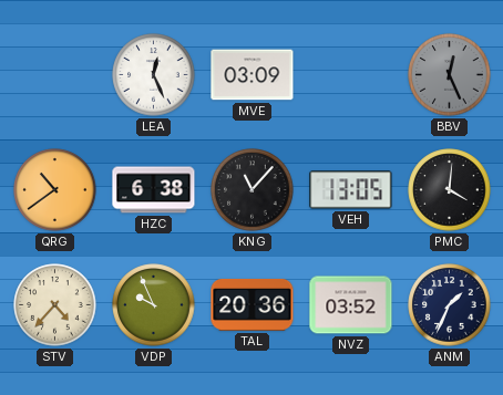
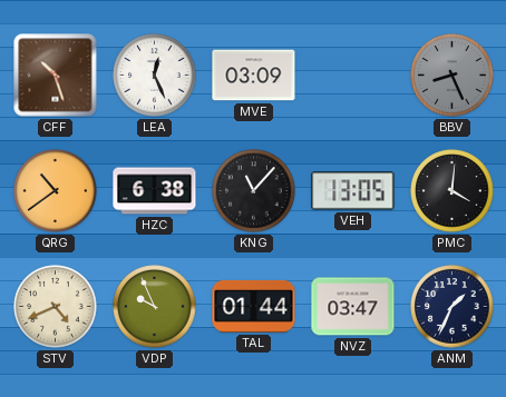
CFF: none -> 10:27 (56, 76)
BBV: 12:26 -> 8:26 (453, 76)
STV: 4:37 -> 4:41 (56, 307)
TAL: 20:36 -> 01:44 (254, 306)
NVZ: 03:52 -> 03:47 (353, 307)
